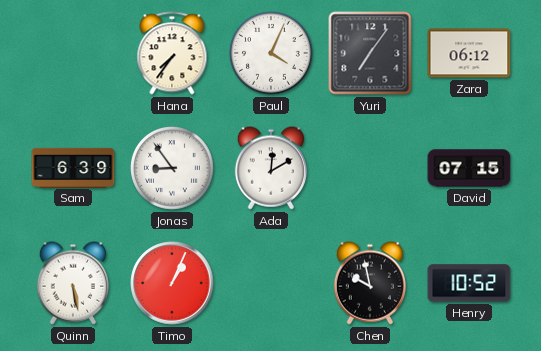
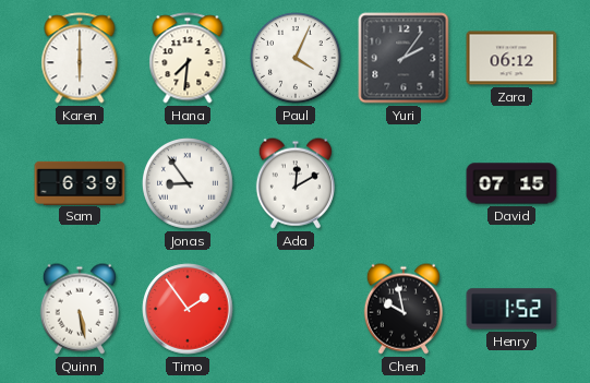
Karen: none -> 6:00 (80, 58)
Hana: 7:36 -> 7:31 (188, 58)
Yuri: 7:06 -> 2:06 (404, 58)
Timo: 1:04 -> 1:54 (188, 309)
Henry: 10:52 -> 1:52 (511, 309)
